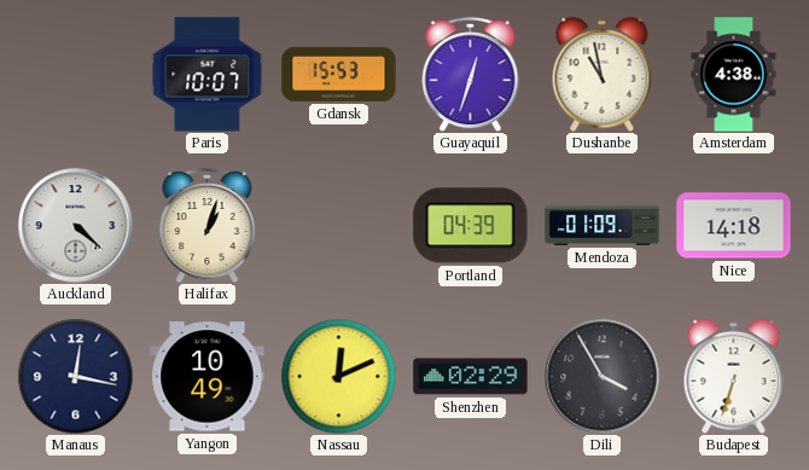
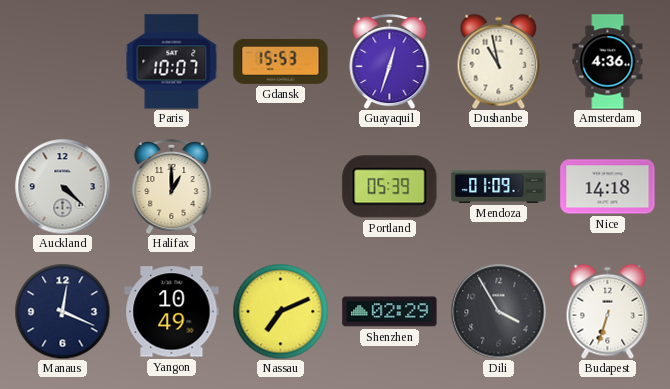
Amsterdam: 4:38 -> 4:36 (608, 62)
Halifax: 1:03 -> 1:00 (172, 186)
Portland: 04:39 -> 05:39 (390, 187)
Manaus: 12:17 -> 12:19 (62, 311)
Nassau: 12:11 -> 7:11 (280, 311)
